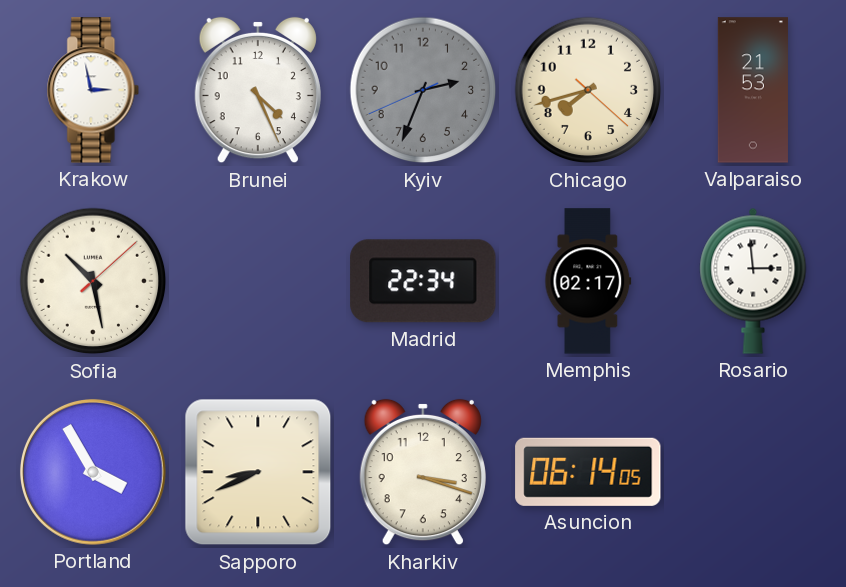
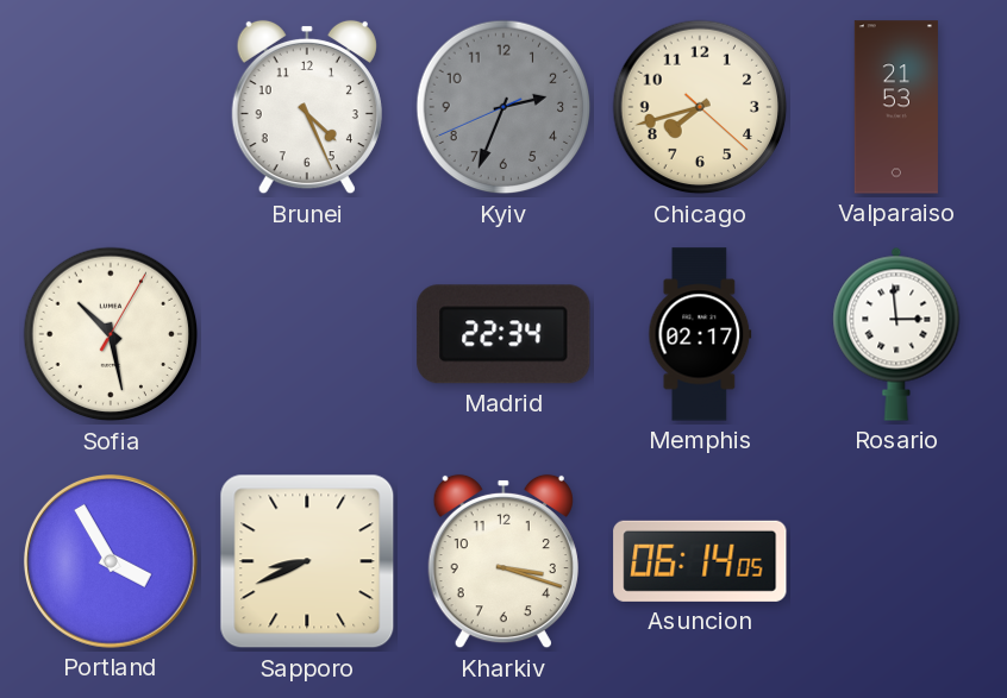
Krakow: 2:58 -> none (93, 90)
Sofia: 10:28:08 -> 10:28:05 (111, 334)
